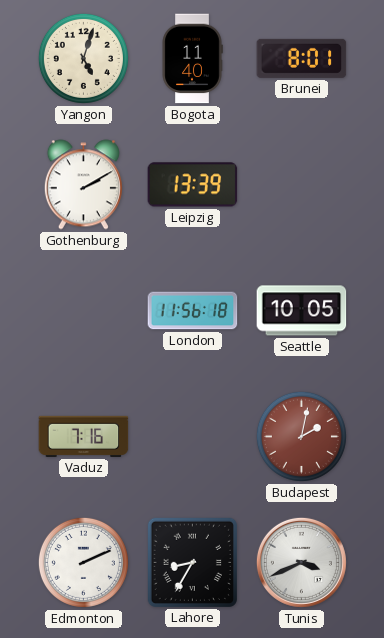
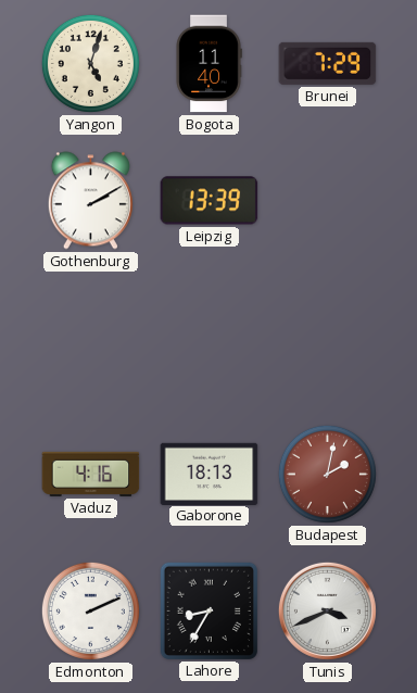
Brunei: 8:01 -> 7:29 (328, 63)
London: 11:56 -> none (193, 311)
Seattle: 10:05 -> none (302, 311)
Vaduz: 7:16 -> 4:16 (91, 474)
Gaborone: none -> 18:13 (210, 474)
